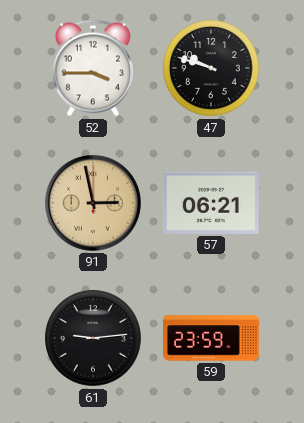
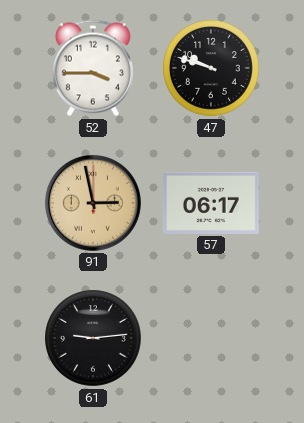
57: 06:21 -> 06:17 (211, 203)
59: 23:59 -> none (212, 338)
